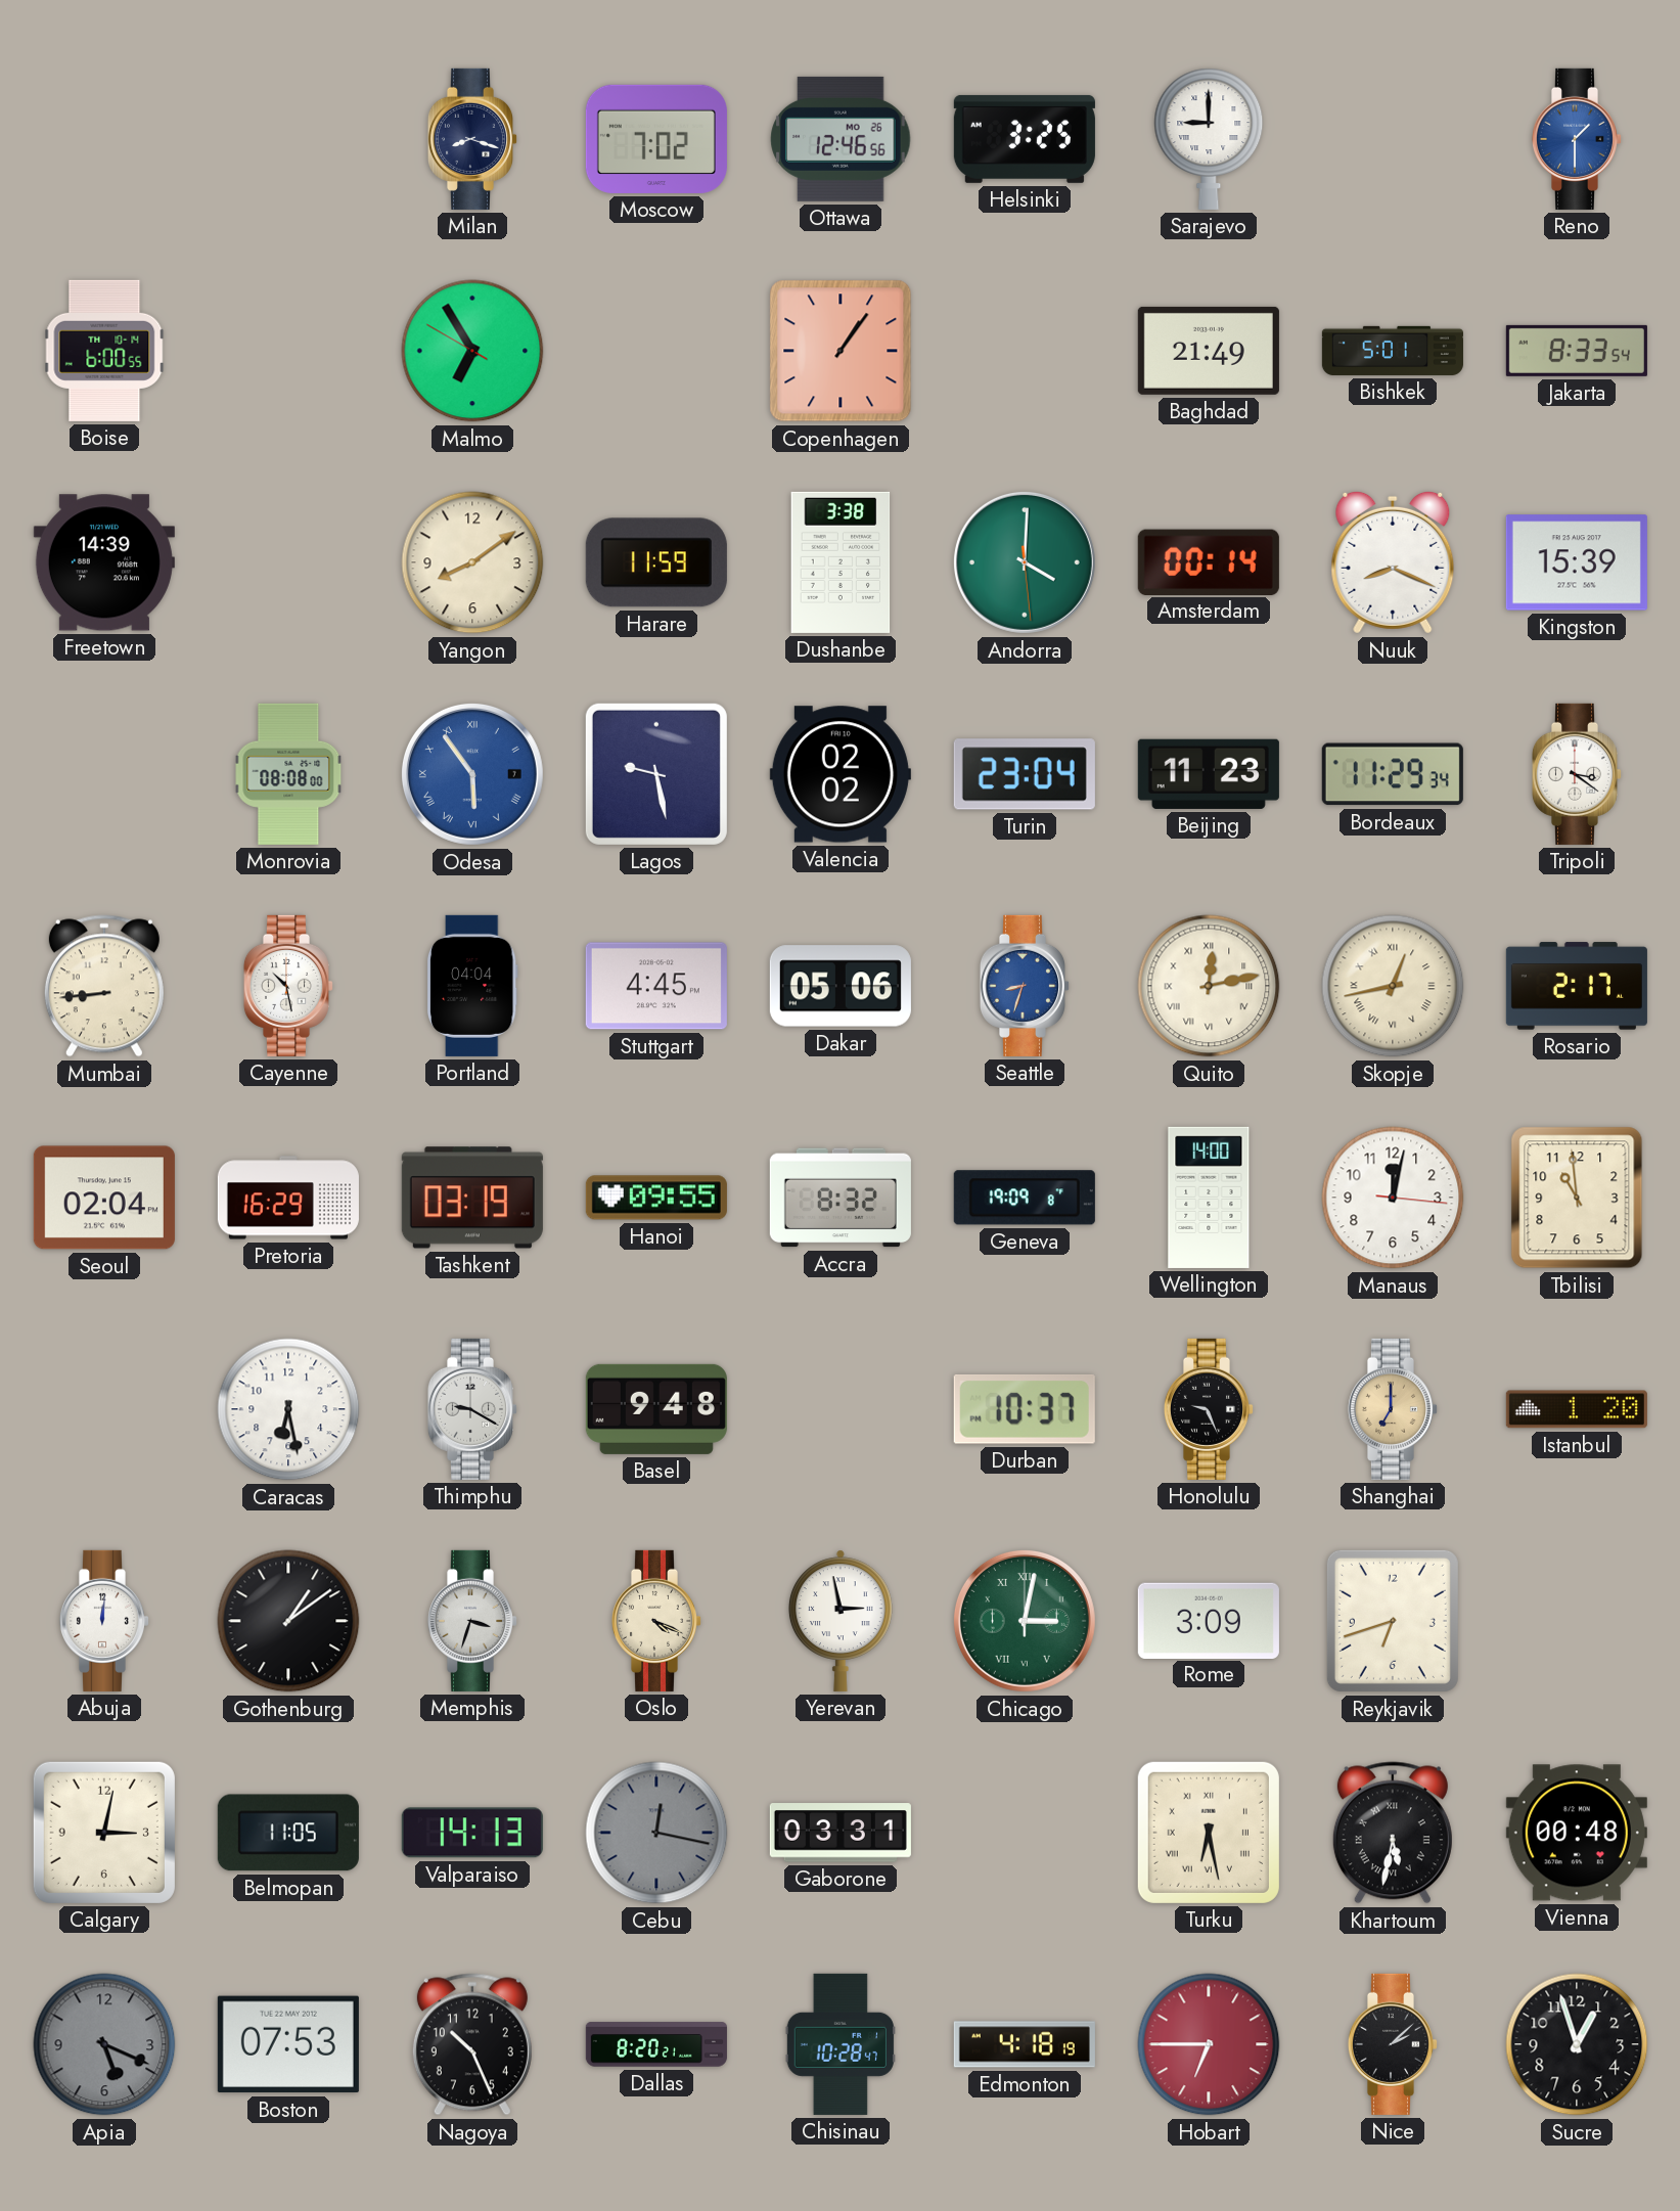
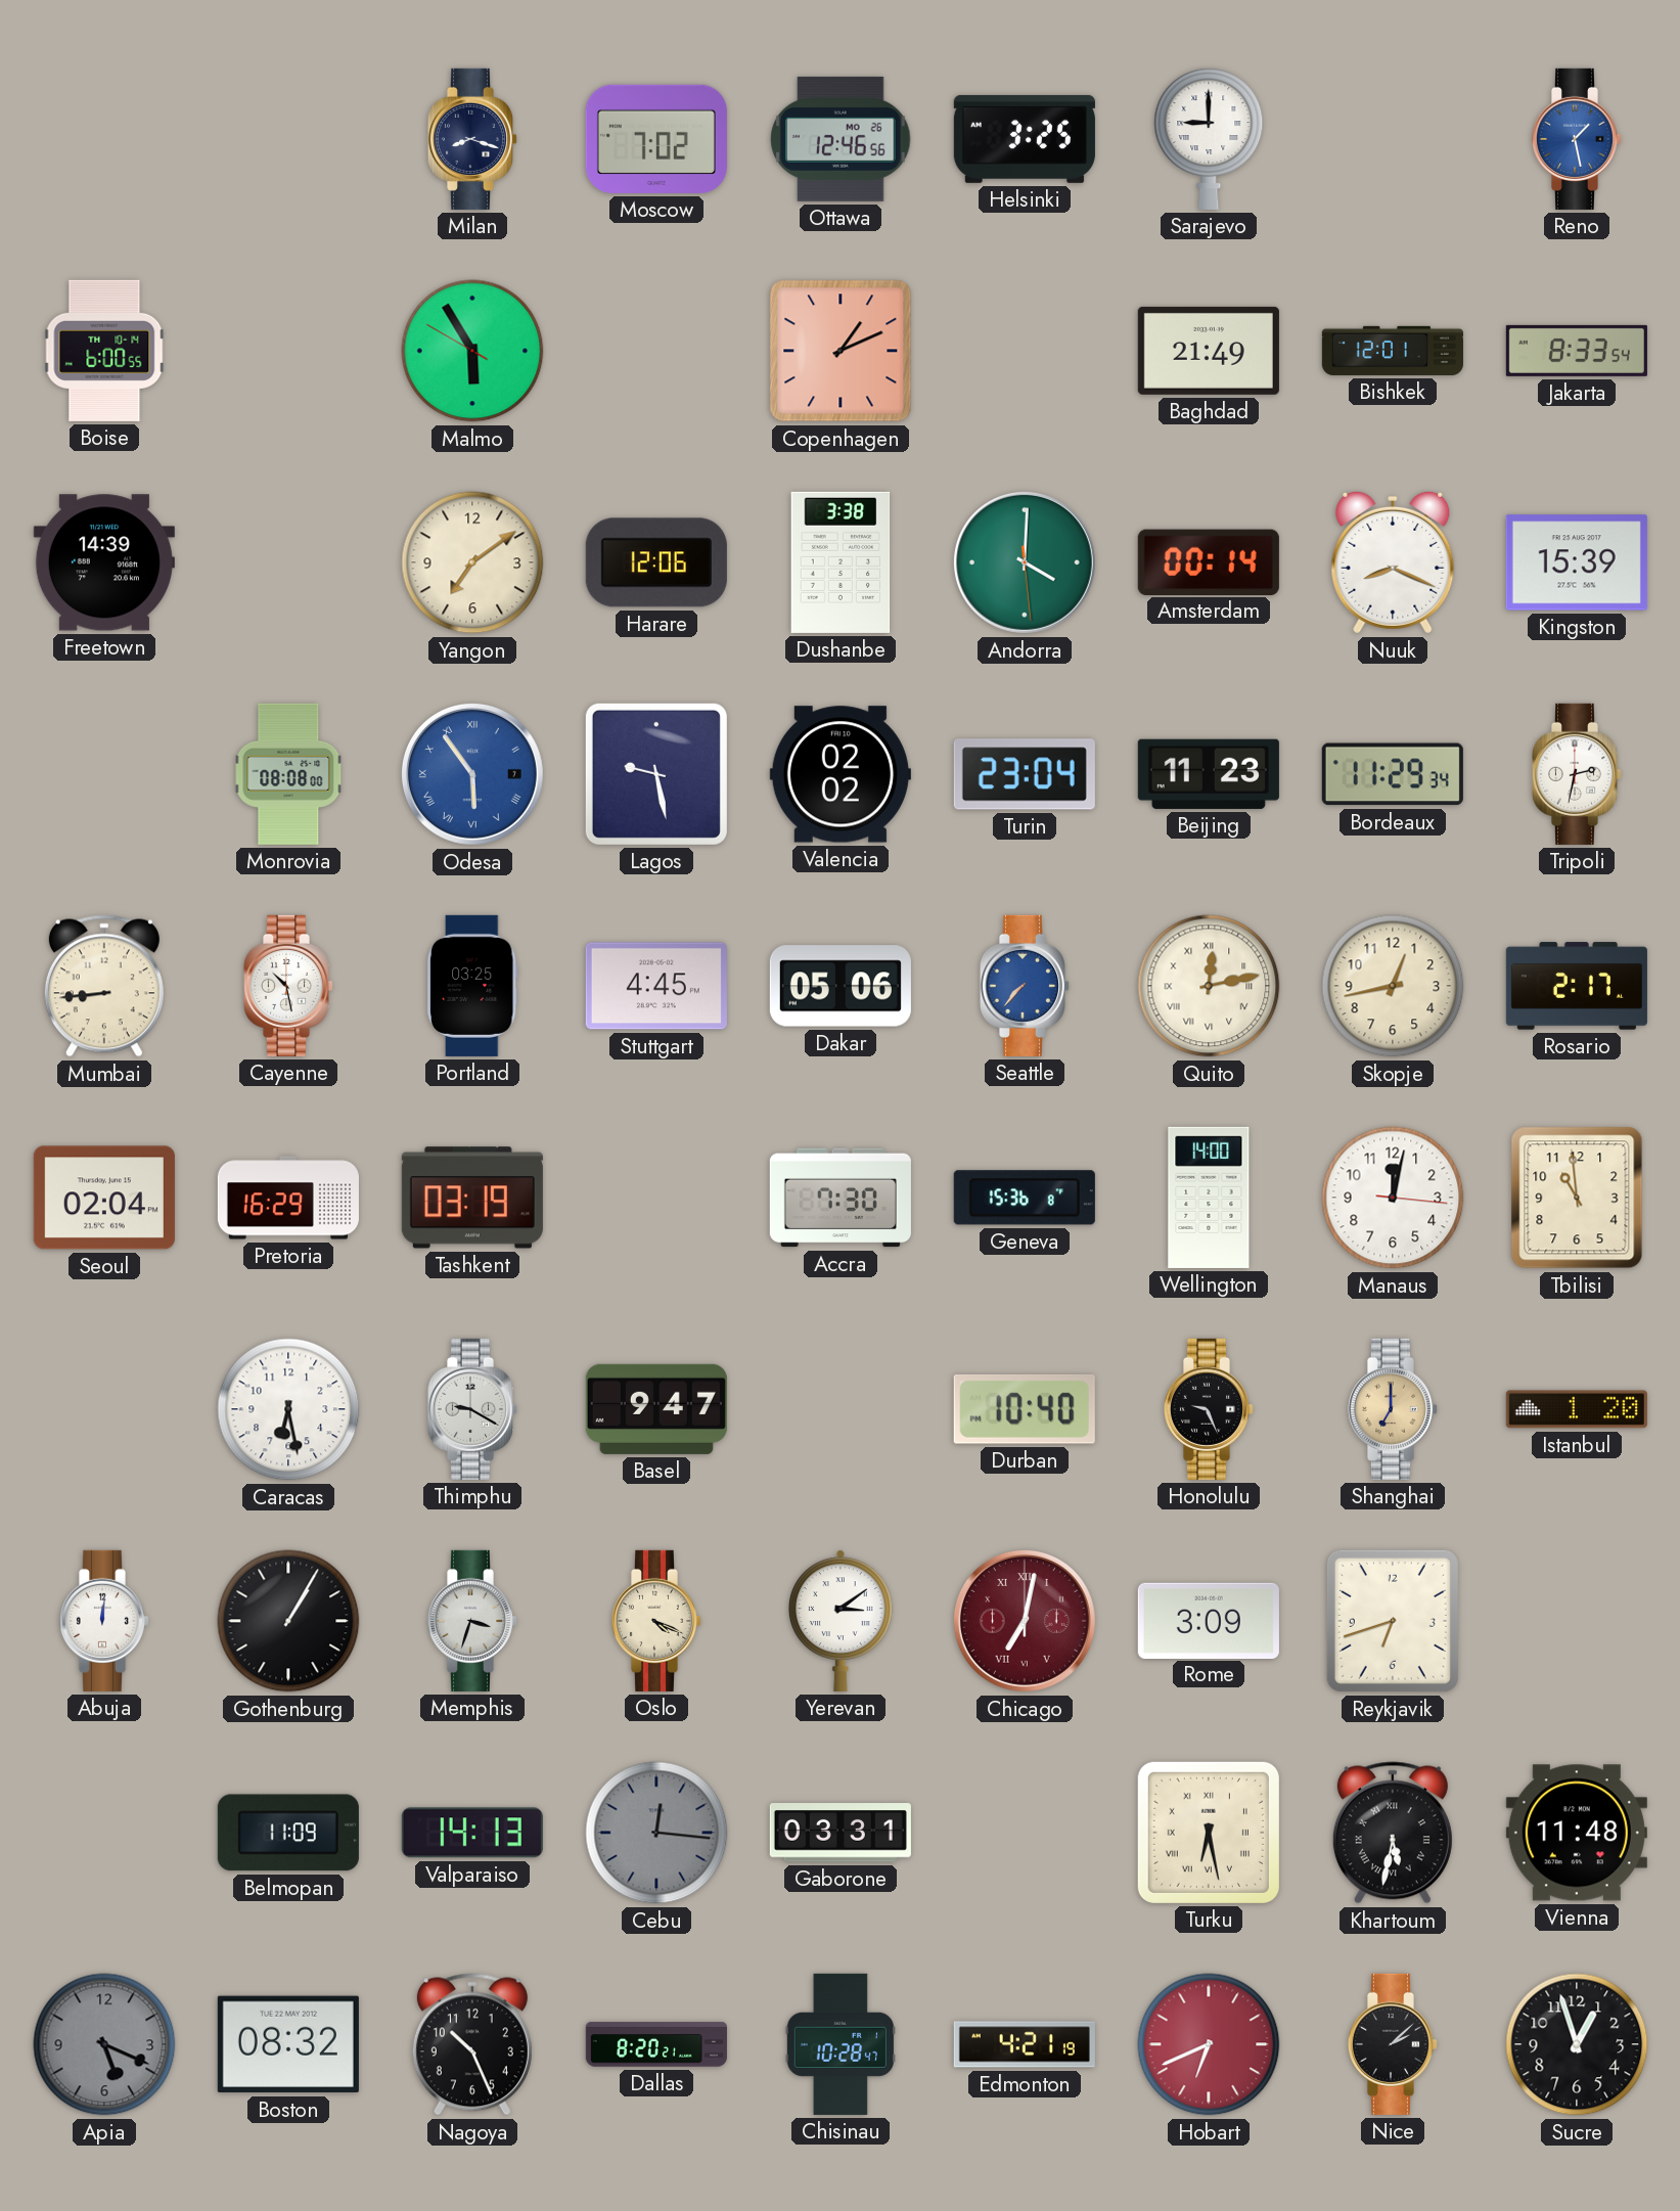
Reno: 1:30 -> 1:28 (1577, 139)
Malmo: 6:54 -> 5:54 (472, 351)
Copenhagen: 1:06 -> 1:11 (841, 351)
Bishkek: 5:01 -> 12:01 (1393, 351)
Yangon: 8:09 -> 7:09 (472, 562)
Harare: 11:59 -> 12:06 (656, 562)
Tripoli: 3:21 -> 2:32 (1577, 774)
Portland: 04:04 -> 03:25 (472, 986)
Seattle: 8:33 -> 7:37 (1025, 986)
Skopje numerals: Roman -> Arabic (1393, 986)
Hanoi: 09:55 -> none (656, 1198)
Accra: 8:32 -> 7:30 (841, 1198)
Geneva: 19:09 -> 15:36 (1025, 1198)
Basel: 9:48 -> 9:47 (656, 1409)
Durban: 10:37 -> 10:40 (1025, 1409)
Gothenburg: 1:09 -> 1:05 (288, 1621)
Yerevan: 2:58 -> 3:09 (841, 1621)
Chicago: 3:02 -> 7:02 (1025, 1621)
Chicago dial: green -> burgundy (1025, 1621)
Calgary: 3:02 -> none (104, 1833)
Belmopan: 11:05 -> 11:09 (288, 1833)
Cebu: 12:17 -> 12:16 (656, 1833)
Vienna: 00:48 -> 11:48 (1577, 1833)
Boston: 07:53 -> 08:32 (288, 2044)
Edmonton: 4:18 -> 4:21 (1025, 2044)
Hobart: 6:45 -> 6:41 (1209, 2044)
